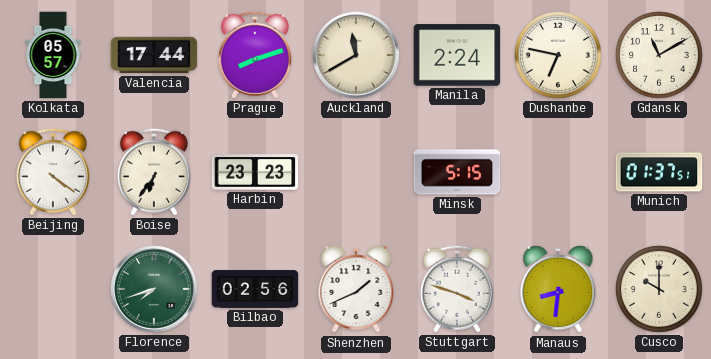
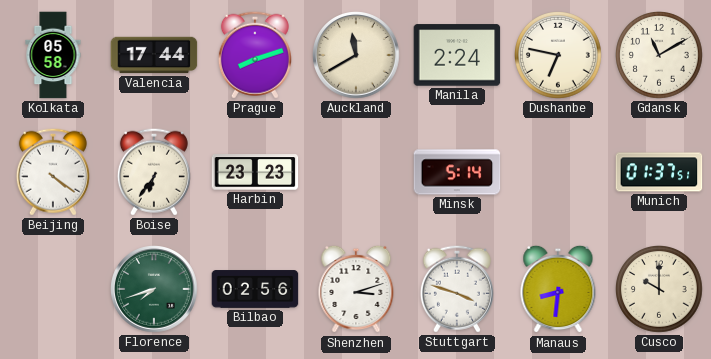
Kolkata: 05:57 -> 05:58 (53, 55)
Minsk: 5:15 -> 5:14 (457, 172)
Shenzhen: 1:41 -> 3:12 (356, 289)
